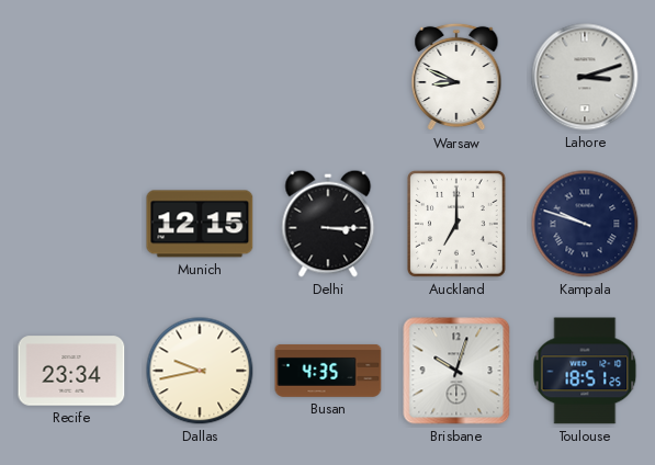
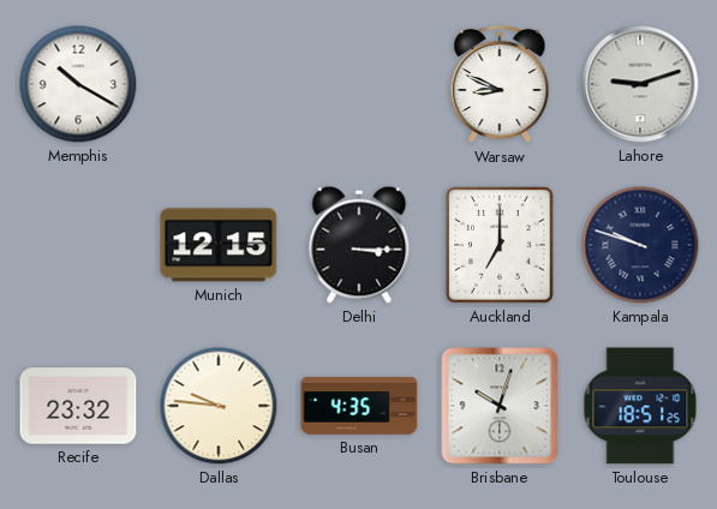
Memphis: none -> 10:20 (78, 84)
Lahore: 3:12 -> 9:12 (640, 84)
Recife: 23:34 -> 23:32 (78, 406)
Dallas: 9:43 -> 9:46 (219, 406)
